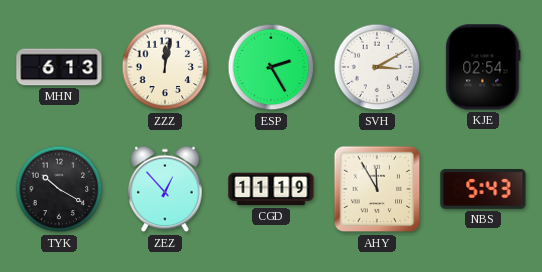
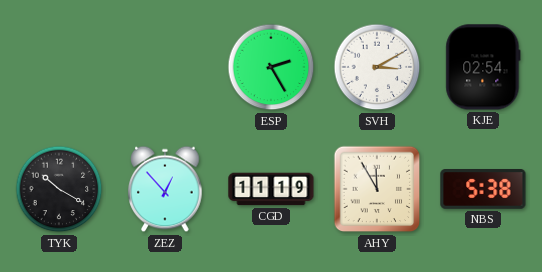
MHN: 6:13 -> none (59, 67)
ZZZ: 12:02 -> none (165, 67)
NBS: 5:43 -> 5:38 (483, 190)
